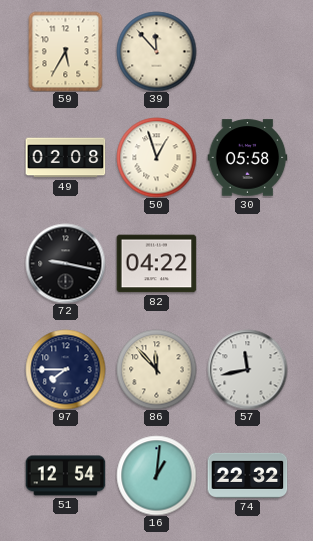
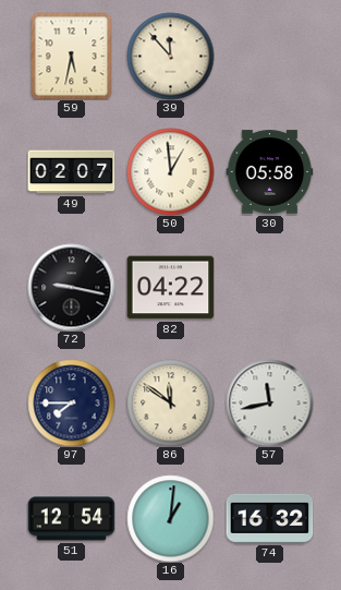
59: 5:35 -> 5:32 (72, 56)
49: 02:08 -> 02:07 (71, 172)
50: 12:57 -> 12:59 (170, 171)
86: 11:53 -> 11:51 (170, 402)
74: 22:32 -> 16:32 (269, 518)
